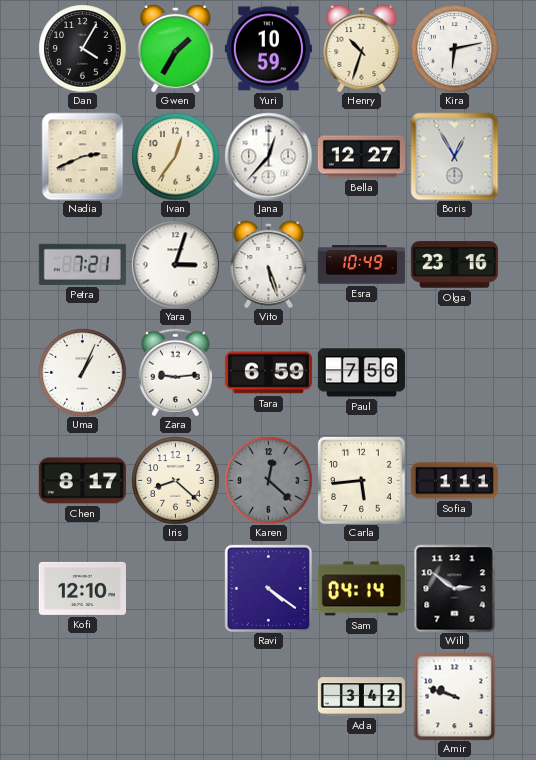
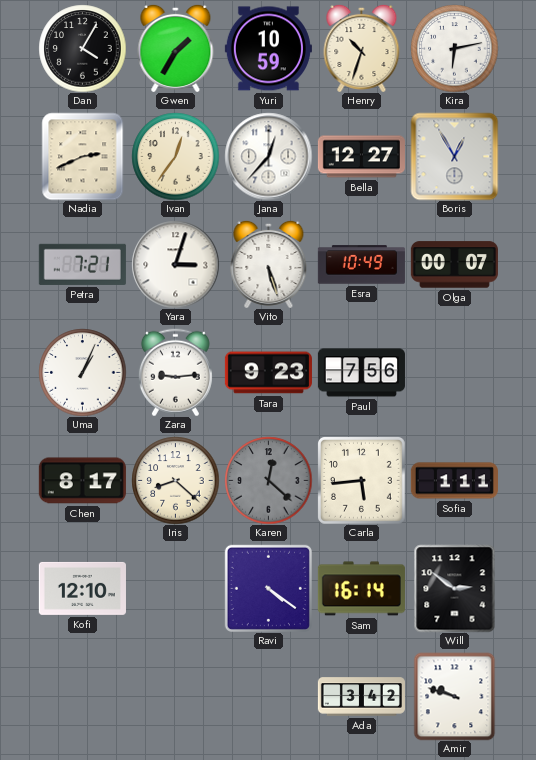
Olga: 23:16 -> 00:07 (454, 265)
Tara: 6:59 -> 9:23 (268, 373)
Sam: 04:14 -> 16:14 (361, 589)
